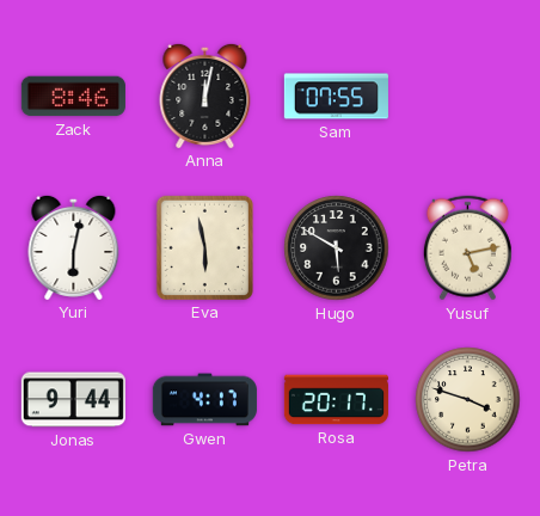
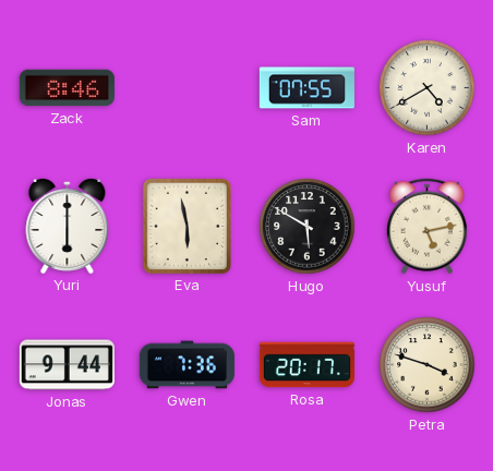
Anna: 12:02 -> none (205, 96)
Karen: none -> 4:40 (428, 88)
Yuri: 6:02 -> 6:00 (68, 226)
Gwen: 4:17 -> 7:36 (187, 365)
